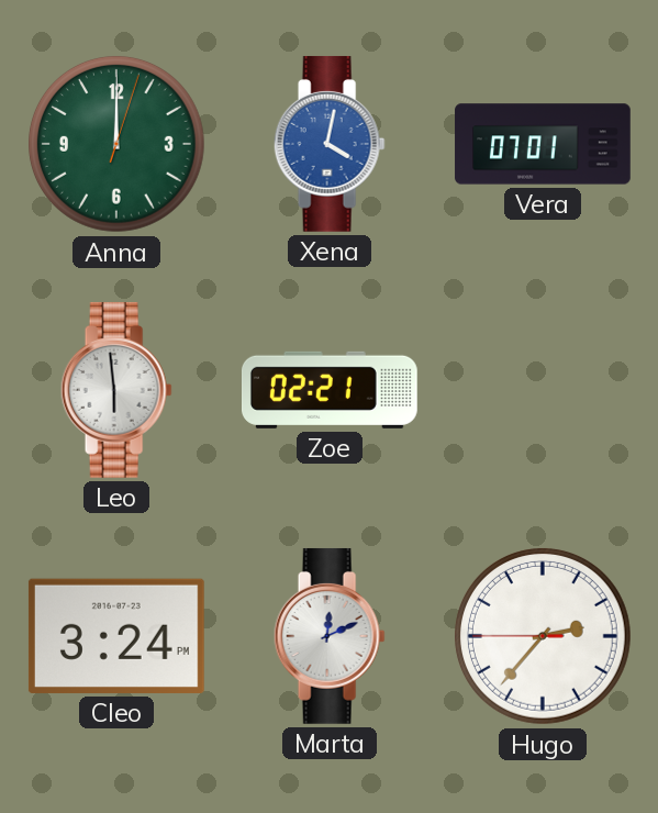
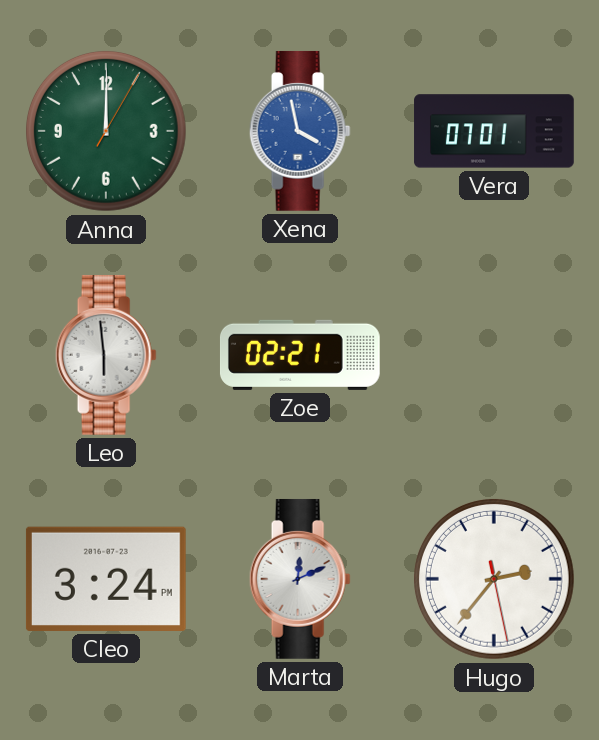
Anna: 12:00:03 -> 12:00:05 (107, 132)
Xena: 4:02 -> 3:58 (300, 131)
Hugo: 2:36:45 -> 2:36:28 (495, 580)
